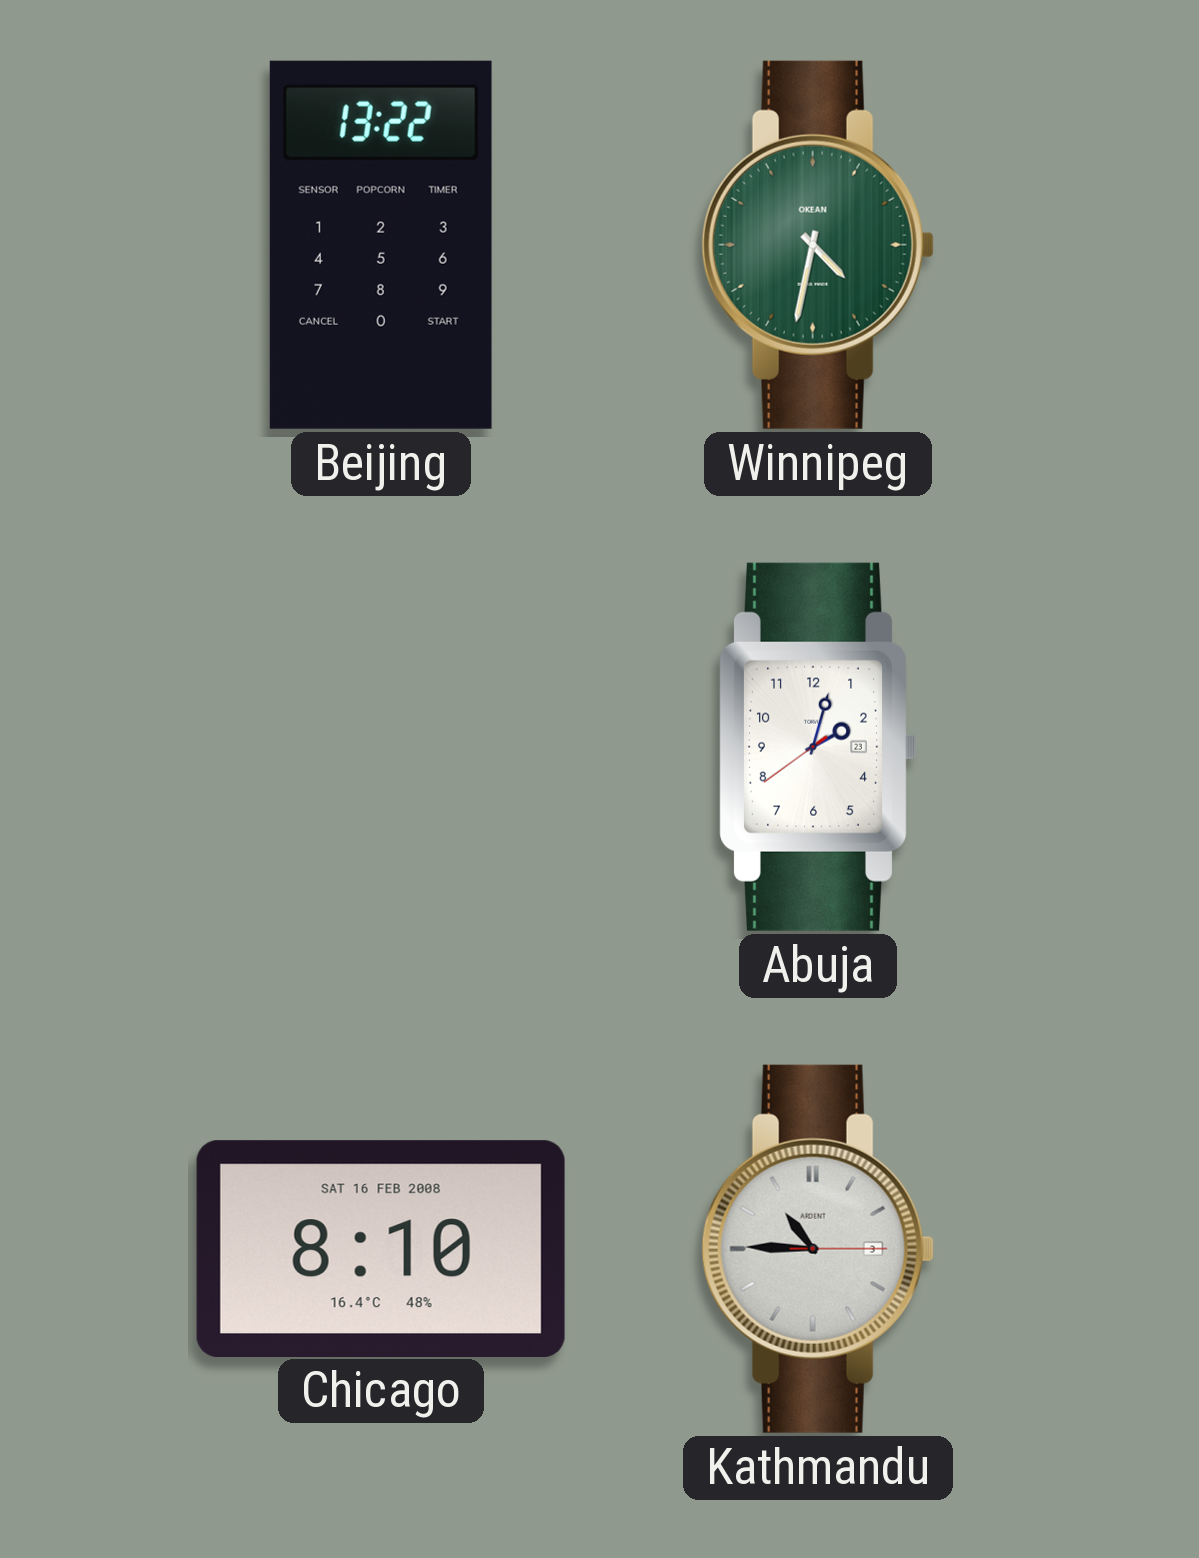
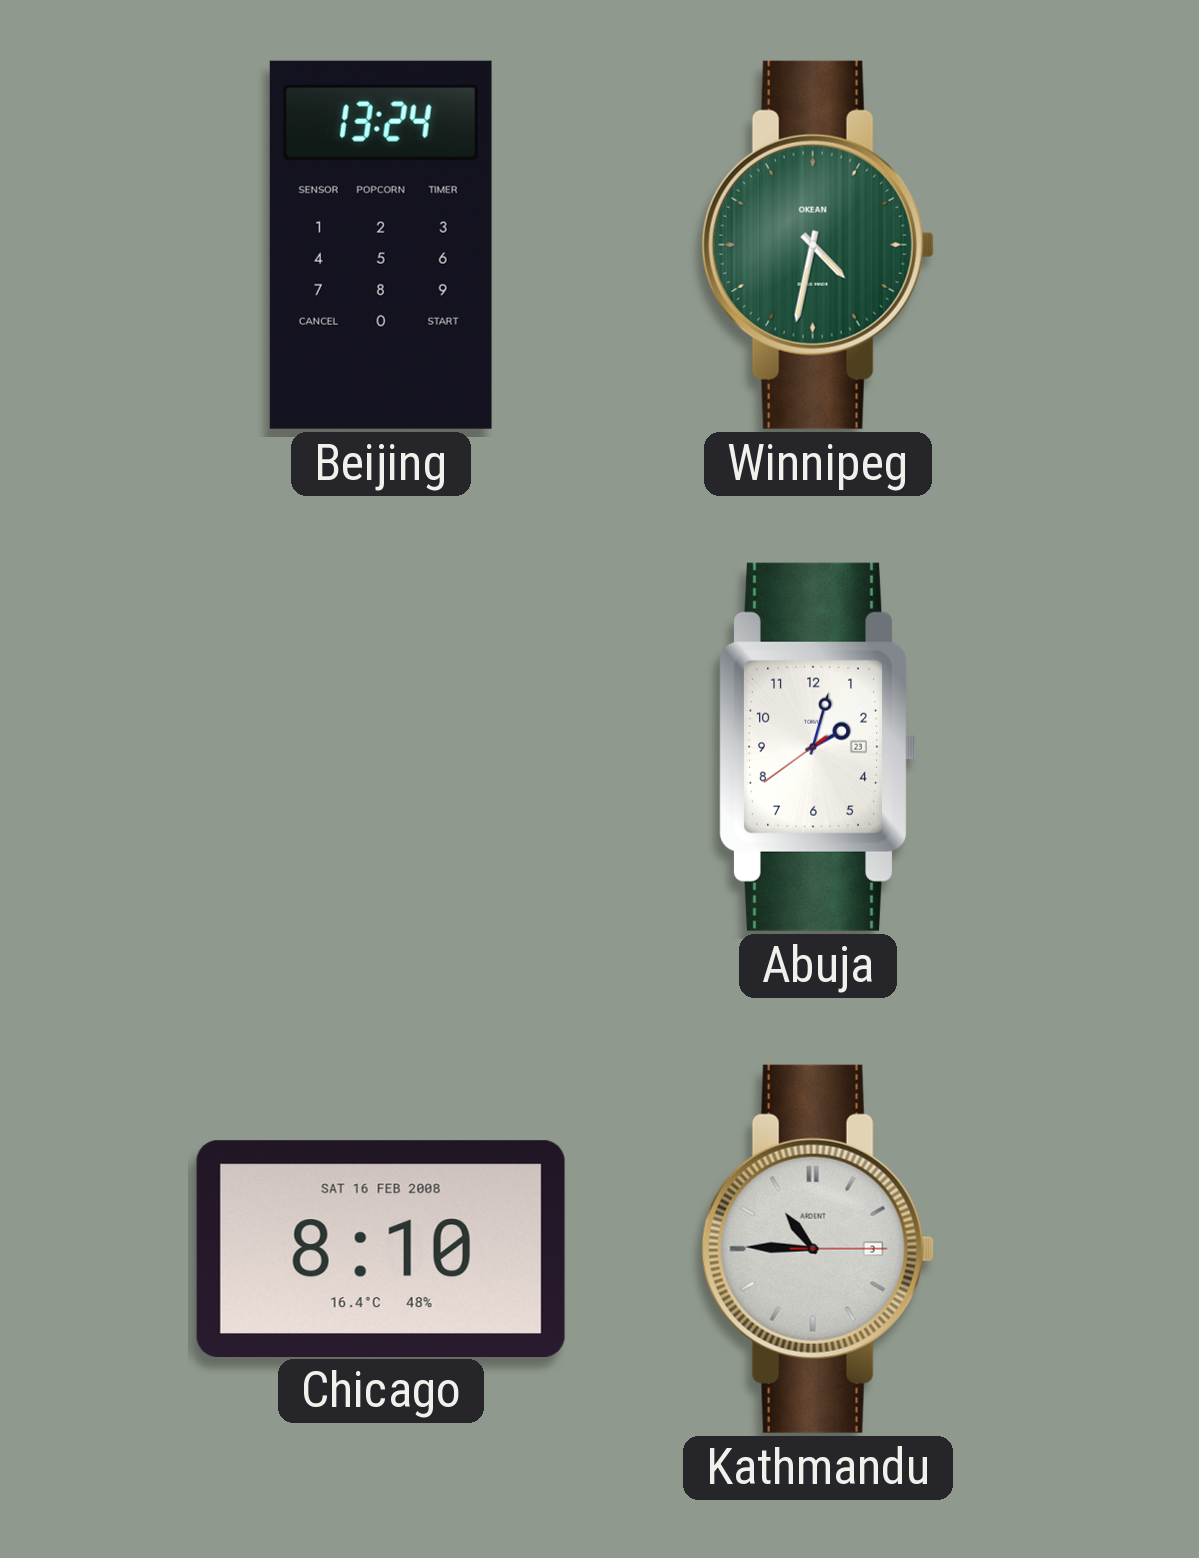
Beijing: 13:22 -> 13:24 (381, 245)
